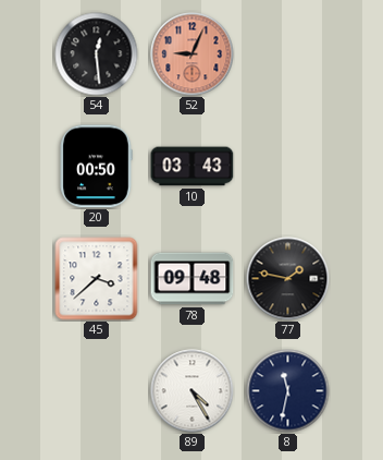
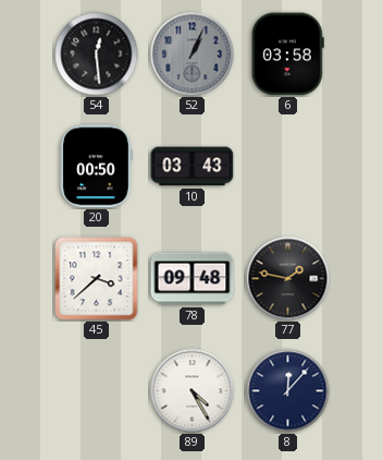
52: 9:04 -> 1:04 (193, 55)
52 dial: salmon -> grey (193, 55)
6: none -> 03:58 (287, 55)
8: 11:32 -> 12:07 (288, 391)
